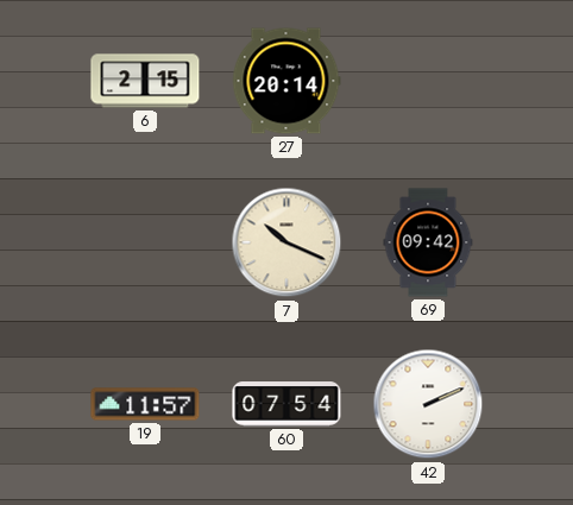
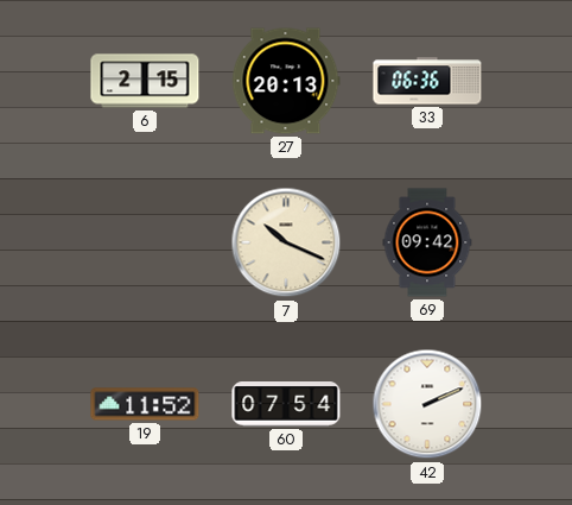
27: 20:14 -> 20:13 (286, 81)
33: none -> 06:36 (427, 81)
19: 11:57 -> 11:52 (145, 404)
